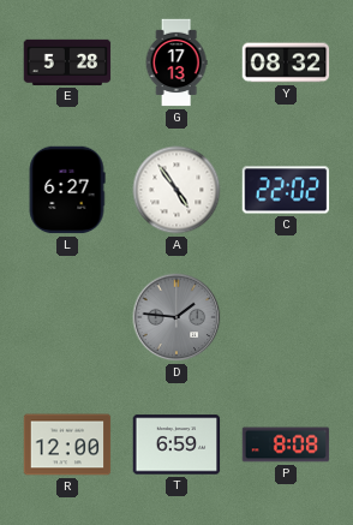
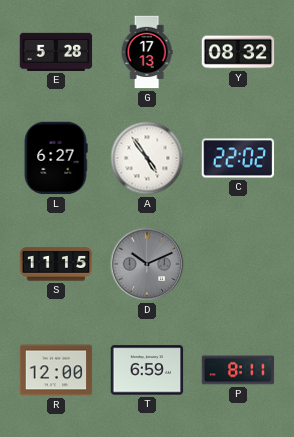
S: none -> 11:15 (56, 264)
D: 1:46 -> 10:11 (147, 264)
P: 8:08 -> 8:11 (238, 370)
